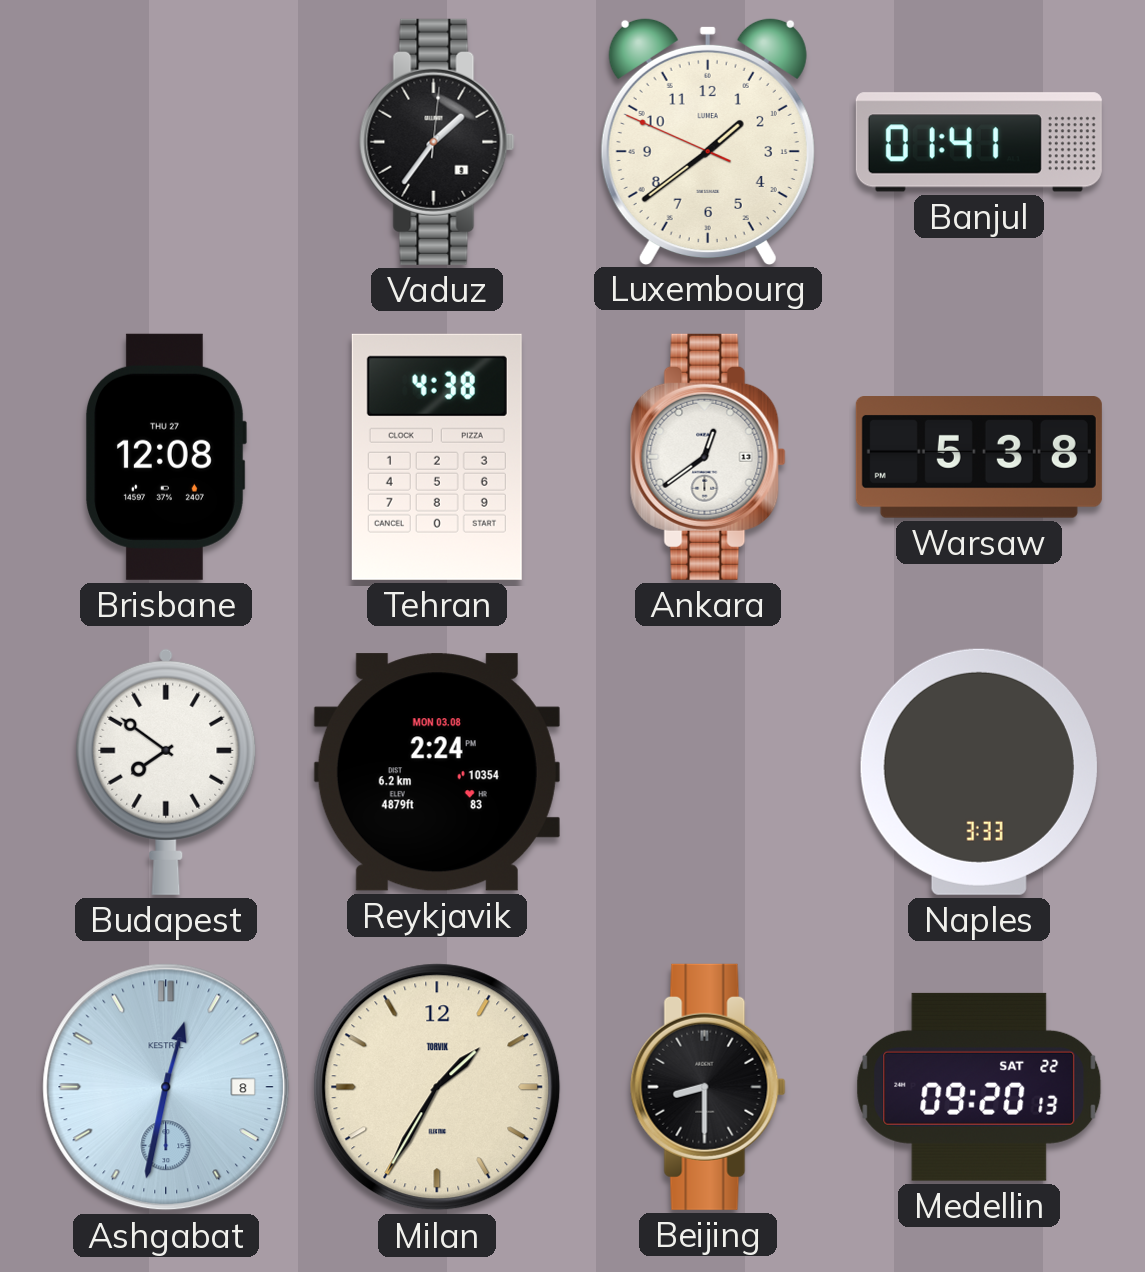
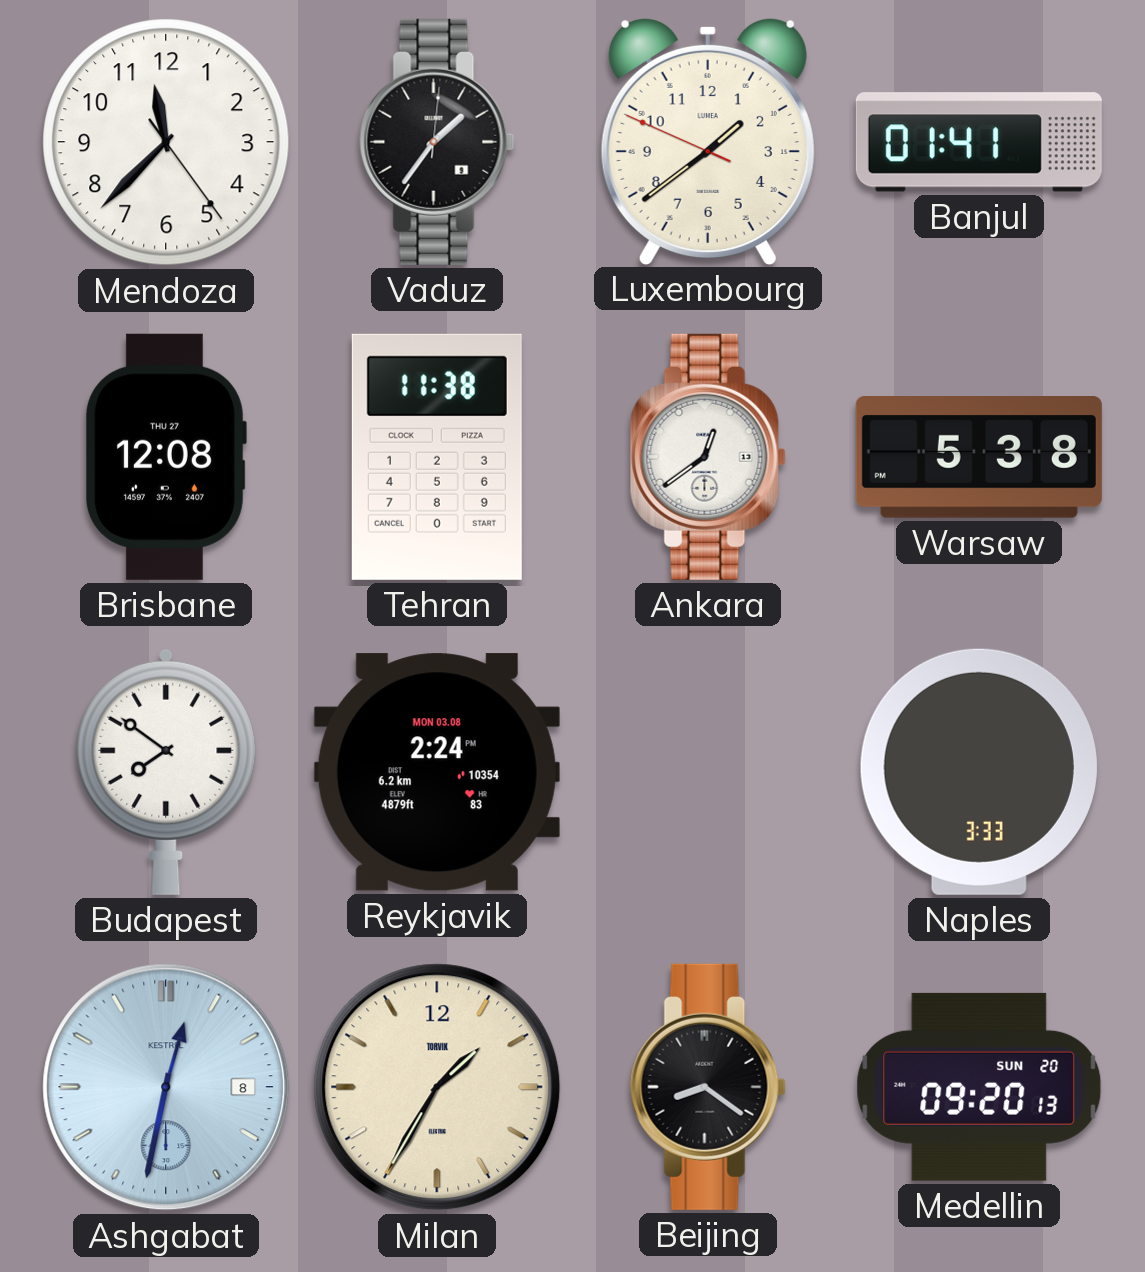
Mendoza: none -> 11:37 (166, 142)
Tehran: 4:38 -> 11:38 (437, 457)
Beijing: 8:30 -> 8:21 (708, 1087)
Medellin date: SAT 22 -> SUN 20 (979, 1087)
